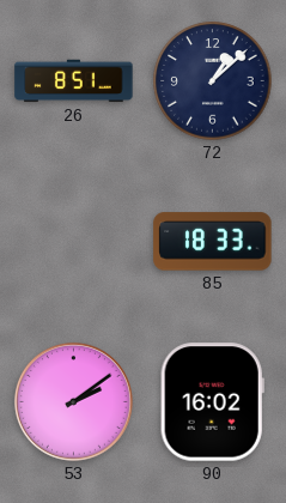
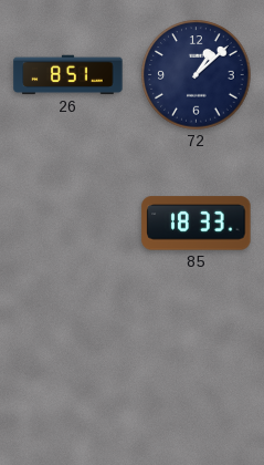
53: 2:09 -> none (73, 401)
90: 16:02 -> none (212, 402)
